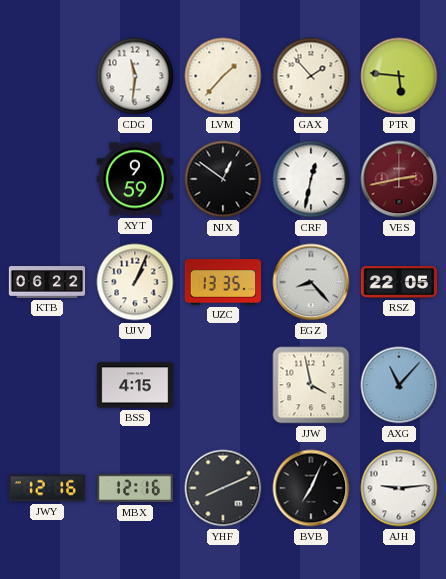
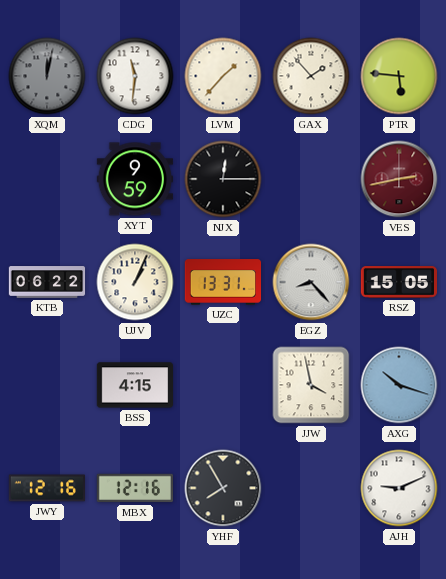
XQM: none -> 12:02 (47, 76)
NJX: 12:51 -> 12:15 (223, 179)
CRF: 12:32 -> none (311, 179)
UZC: 13:35 -> 13:31 (223, 282)
RSZ: 22:05 -> 15:05 (398, 282)
AXG: 11:07 -> 10:18 (399, 385)
YHF: 8:11 -> 7:55 (223, 488)
BVB: 7:04 -> none (311, 488)
AJH: 9:14 -> 9:11 (399, 488)
